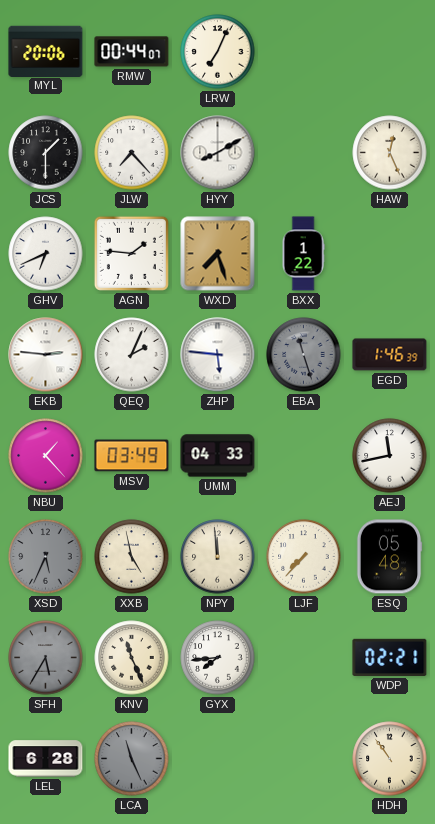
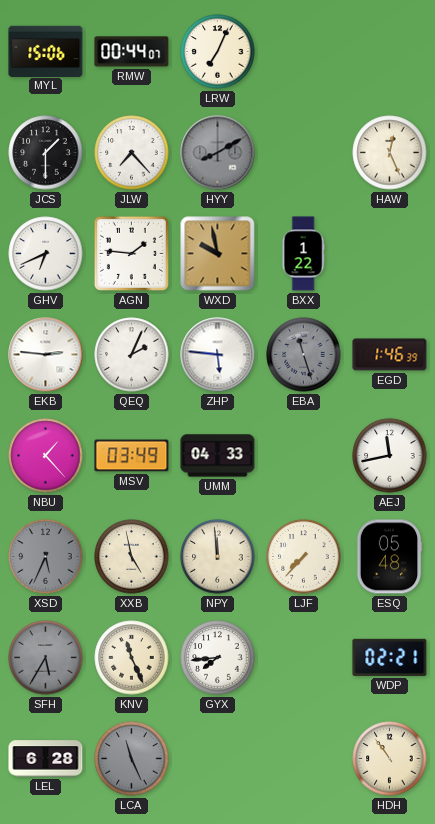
MYL: 20:06 -> 15:06 (46, 51)
HYY dial: white -> grey (218, 153)
WXD: 7:27 -> 9:58 (218, 254)
